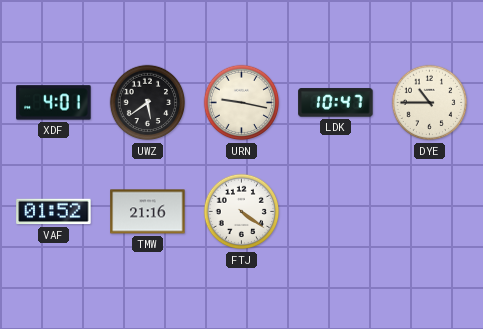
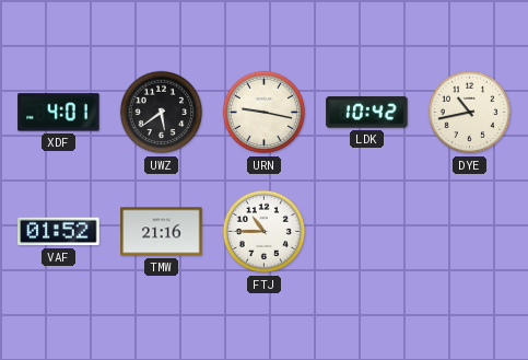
LDK: 10:47 -> 10:42 (367, 113)
DYE: 10:45 -> 10:43 (470, 113)
FTJ: 4:21 -> 10:45 (265, 232)
